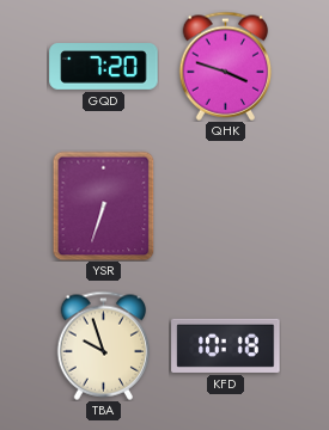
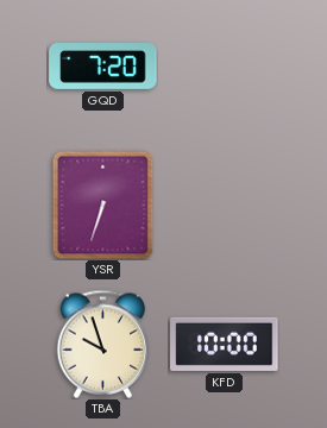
QHK: 3:48 -> none (226, 66)
KFD: 10:18 -> 10:00 (225, 344)
